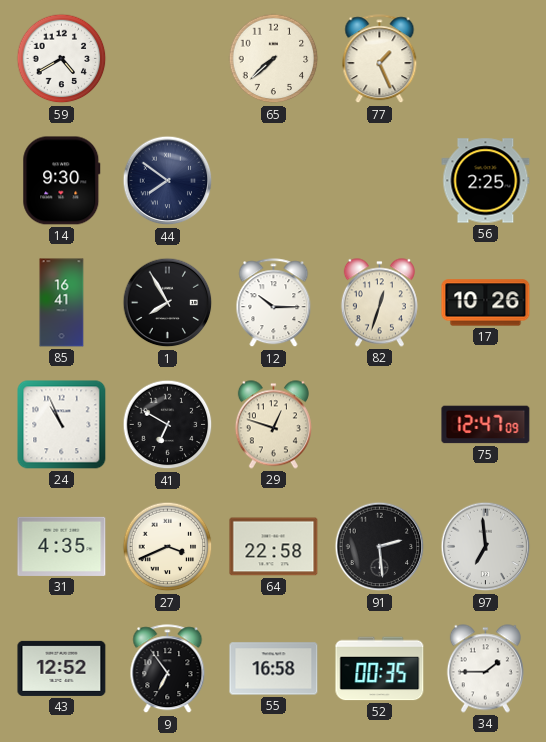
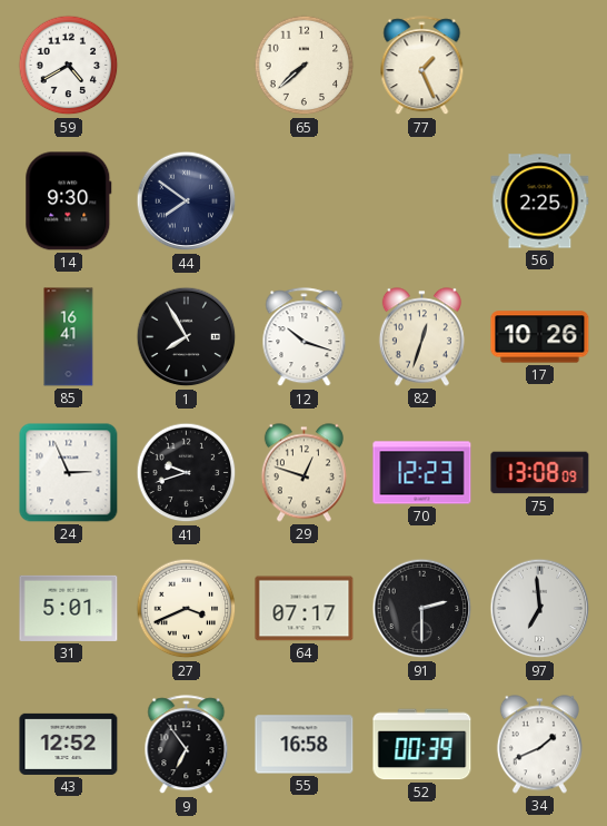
12: 10:15 -> 10:18 (305, 337)
24: 10:56 -> 2:56 (69, 473)
41: 6:50 -> 9:42 (187, 473)
70: none -> 12:23 (422, 473)
75: 12:47 -> 13:08 (540, 473)
31: 4:35 -> 5:01 (69, 608)
64: 22:58 -> 07:17 (305, 609)
91: 2:29 -> 2:30 (422, 609)
52: 00:35 -> 00:39 (422, 745)
34: 1:45 -> 1:41 (539, 745)
